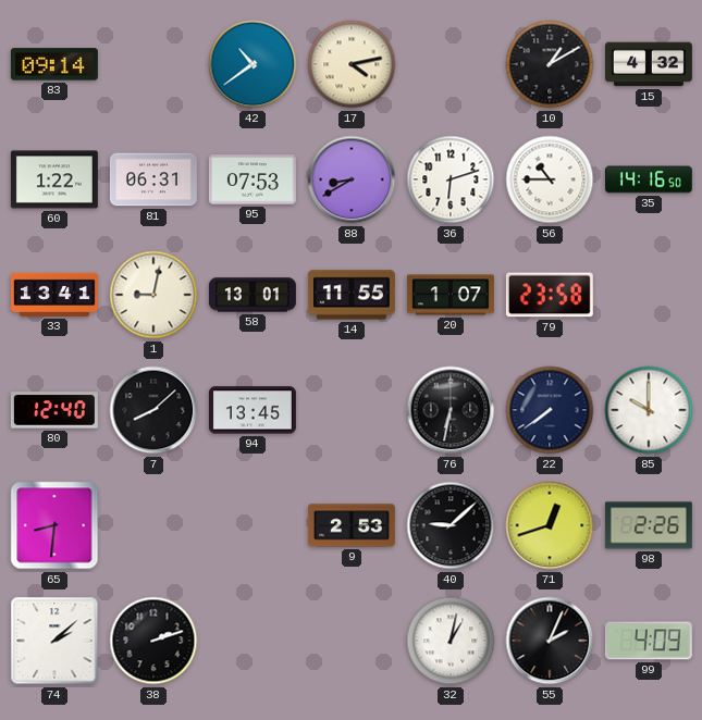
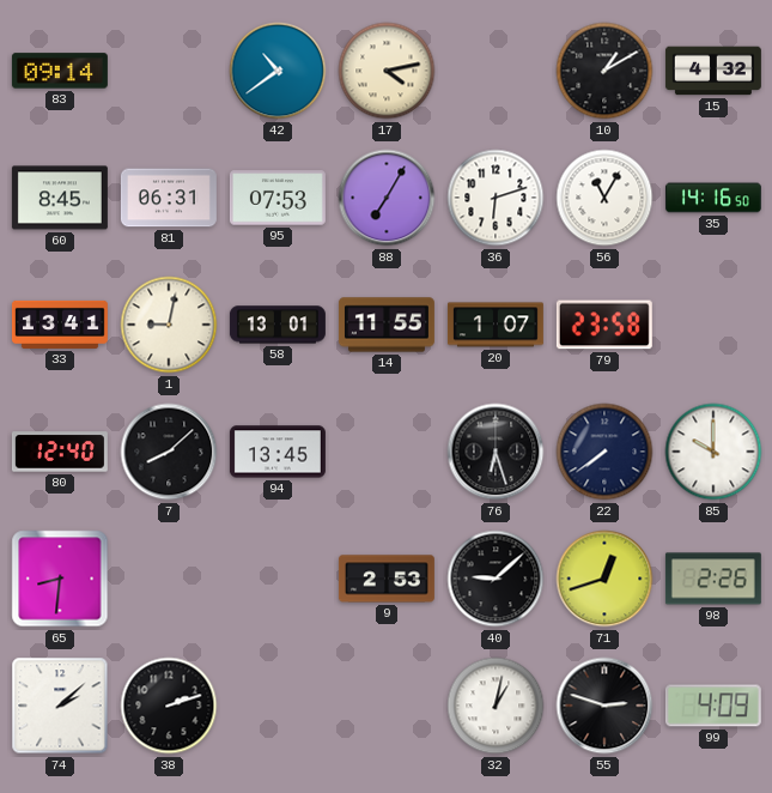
60: 1:22 -> 8:45 (60, 198)
88: 8:40 -> 7:05 (387, 198)
56: 10:45 -> 11:05 (604, 198)
76: 6:32 -> 6:27 (496, 452)
55: 2:04 -> 2:48 (604, 706)
